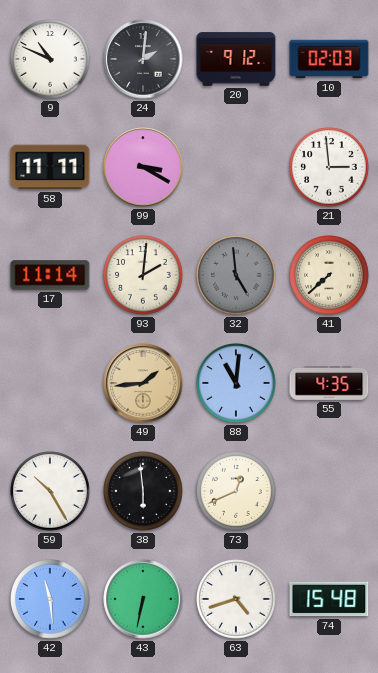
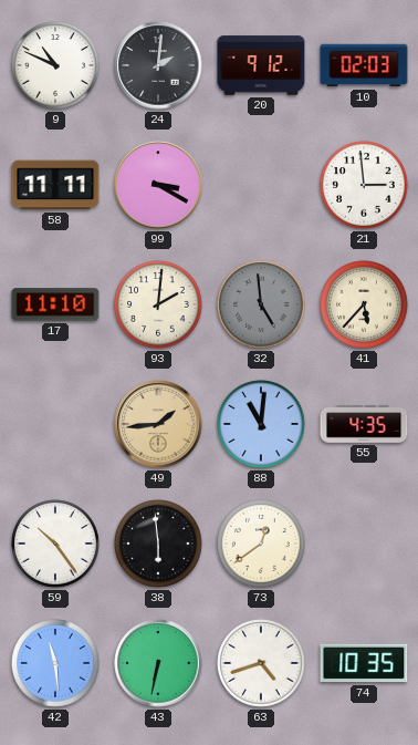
17: 11:14 -> 11:10 (55, 304)
41: 7:38 -> 5:37 (364, 304)
59: 10:25 -> 10:24 (55, 544)
73: 12:41 -> 12:39 (261, 544)
74: 15:48 -> 10:35 (364, 663)
